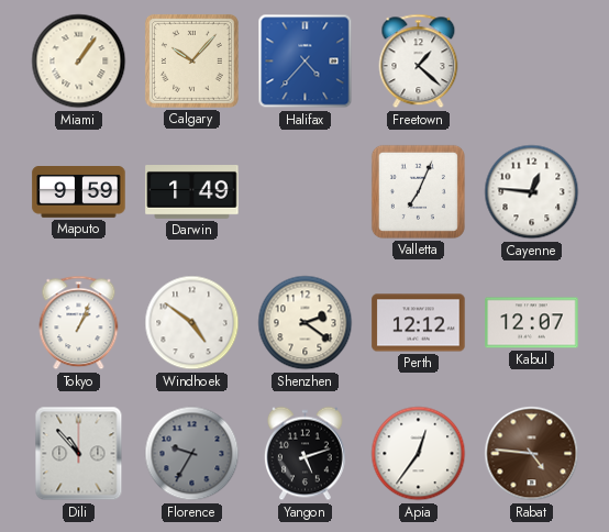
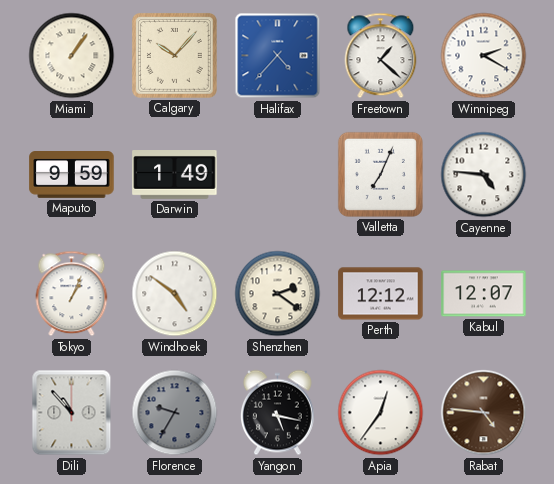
Winnipeg: none -> 2:20 (484, 56)
Cayenne: 12:46 -> 4:46 (484, 175)
Yangon: 5:12 -> 5:17 (277, 413)
